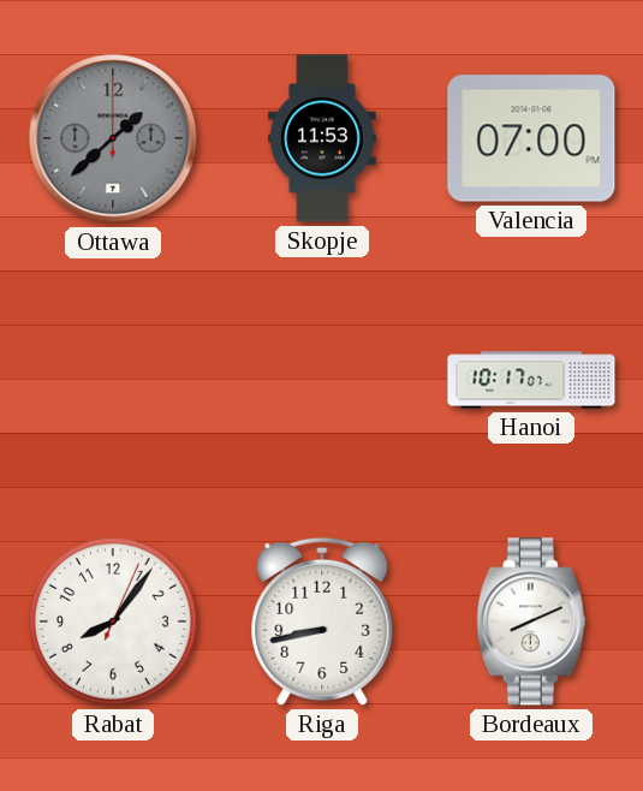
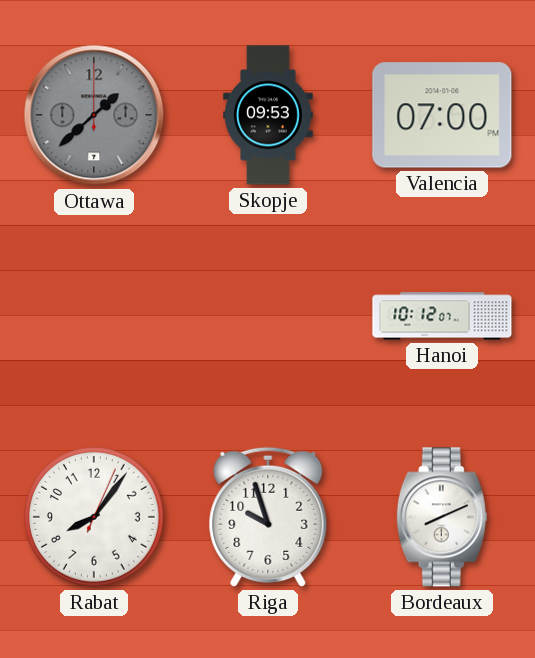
Skopje: 11:53 -> 09:53 (269, 115)
Hanoi: 10:17 -> 10:12 (442, 316)
Riga: 8:43 -> 9:57 (268, 517)
